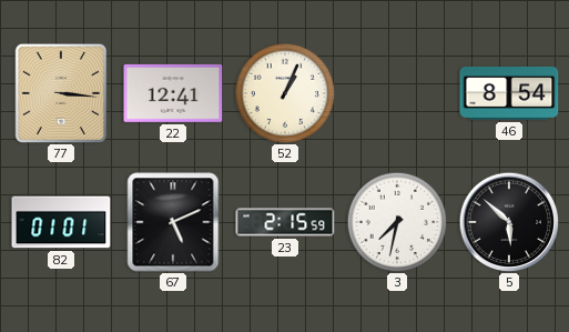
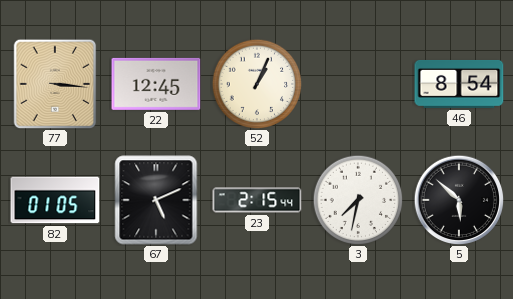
22: 12:41 -> 12:45 (156, 84)
82: 01:01 -> 01:05 (55, 200)
23: 2:15:59 -> 2:15:44 (257, 200)
